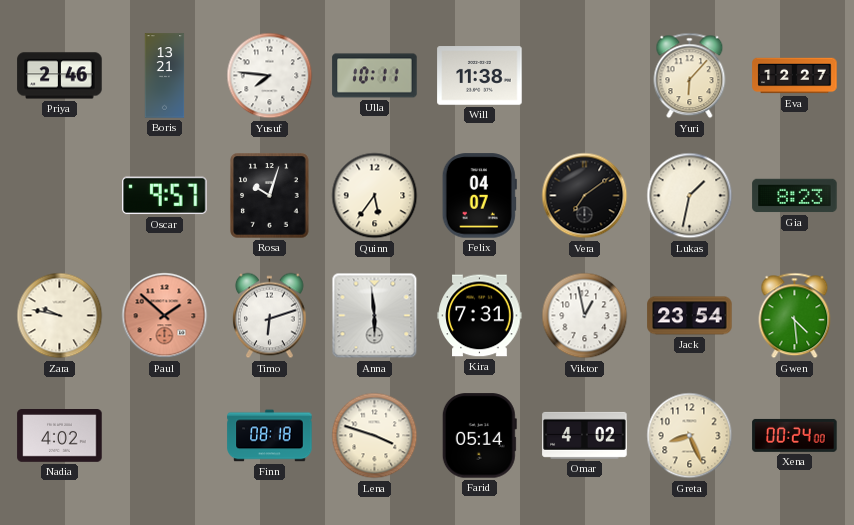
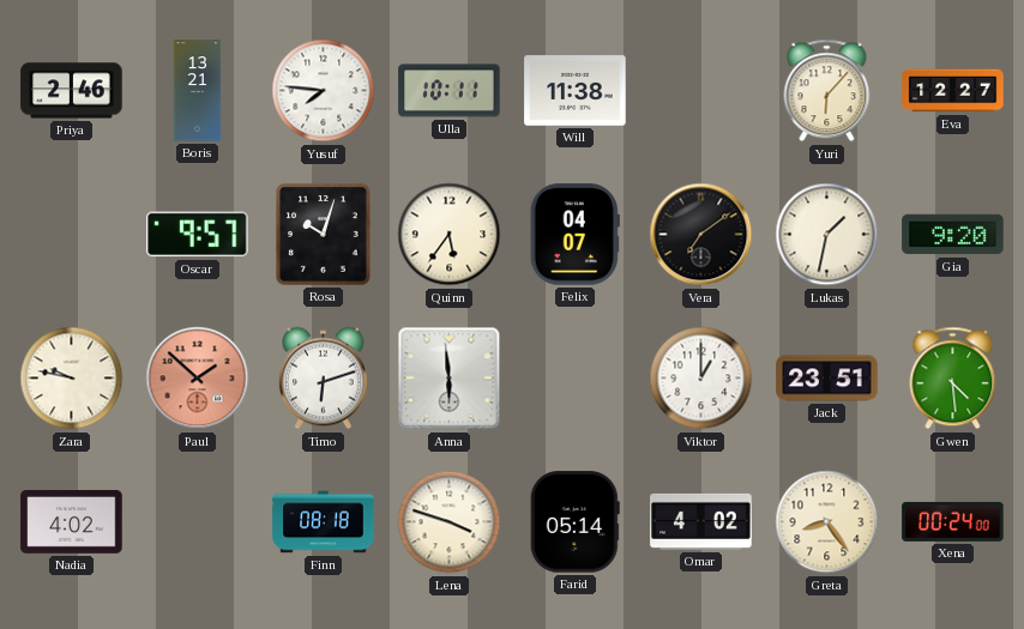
Gia: 8:23 -> 9:20 (953, 235)
Kira: 7:31 -> none (480, 316)
Viktor: 12:58 -> 1:00 (701, 379)
Jack: 23:54 -> 23:51 (827, 379)
Greta: 8:26 -> 8:24 (827, 522)
